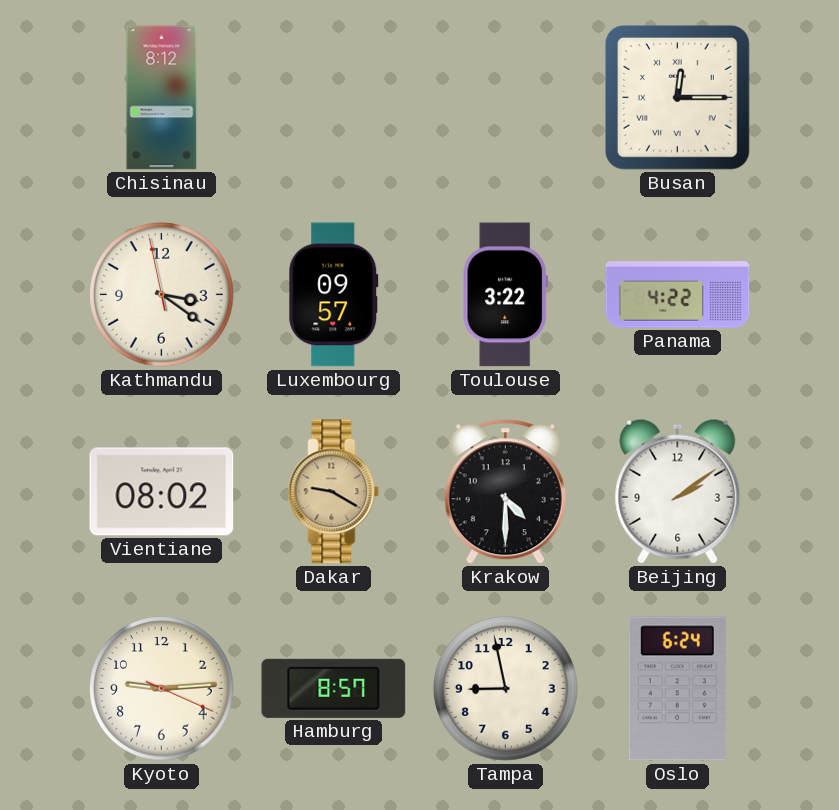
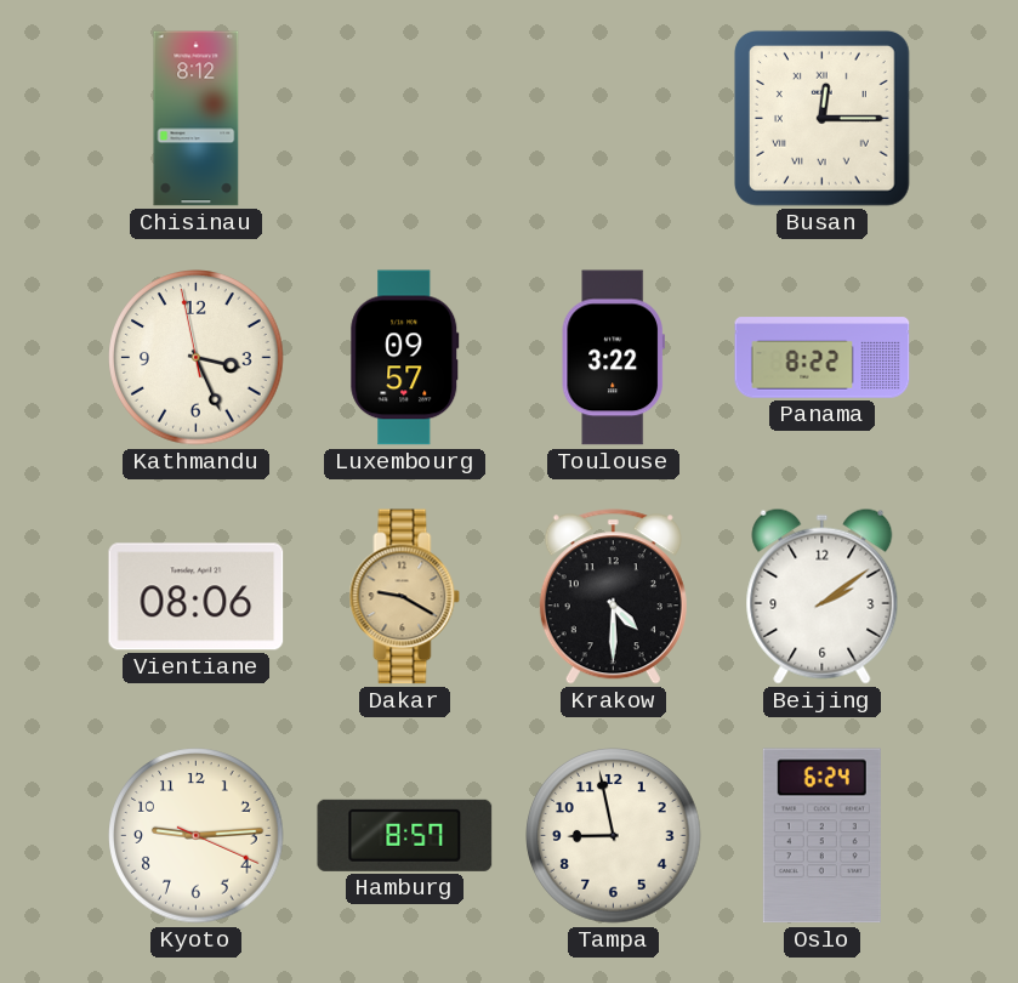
Kathmandu: 3:20 -> 3:25 (197, 358)
Panama: 4:22 -> 8:22 (823, 358)
Vientiane: 08:02 -> 08:06 (197, 597)
